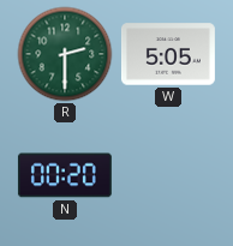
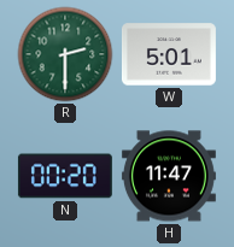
W: 5:05 -> 5:01 (169, 54)
H: none -> 11:47 (169, 176)
